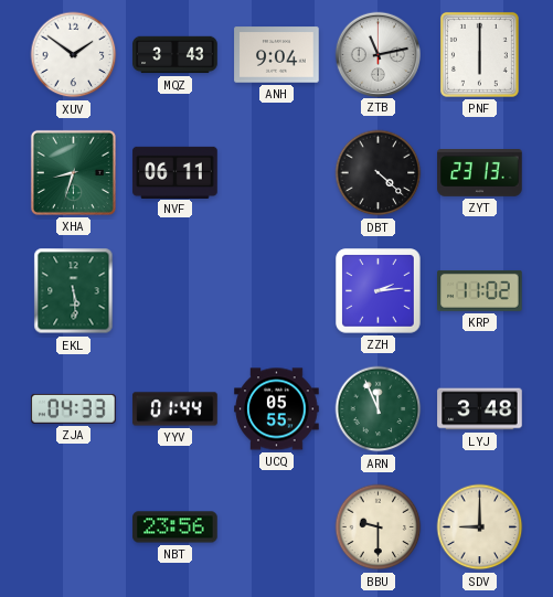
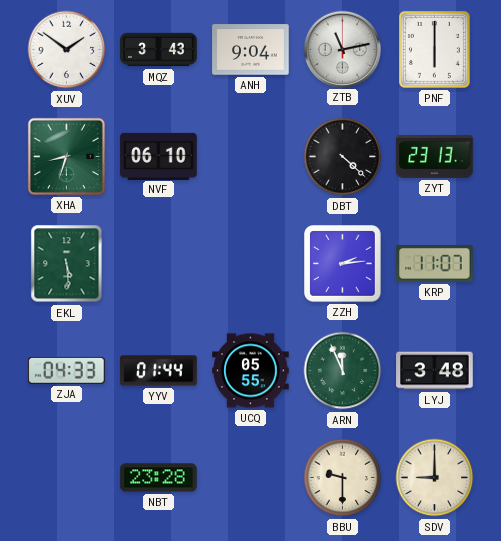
NVF: 06:11 -> 06:10 (159, 156)
KRP: 11:02 -> 11:07 (435, 263)
NBT: 23:56 -> 23:28 (159, 478)
